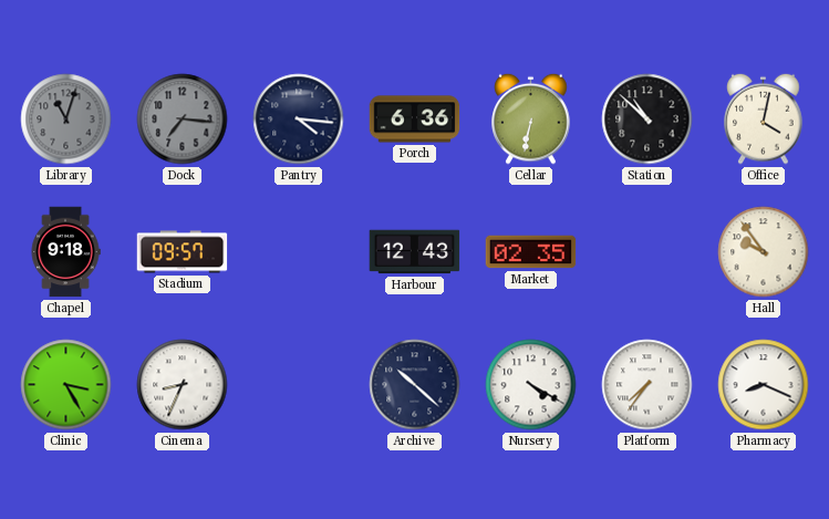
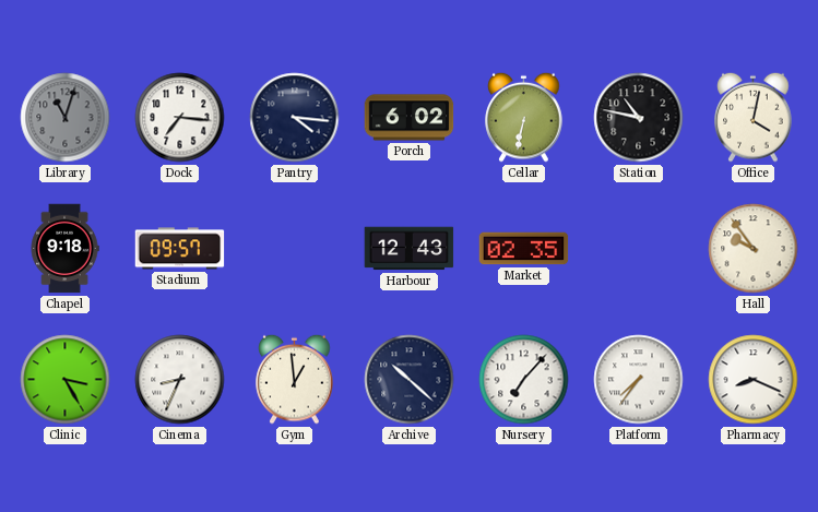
Dock dial: grey -> white (180, 118)
Porch: 6:36 -> 6:02 (410, 118)
Station: 10:52 -> 10:47 (639, 118)
Gym: none -> 12:59 (295, 379)
Nursery: 4:20 -> 7:07 (524, 380)
